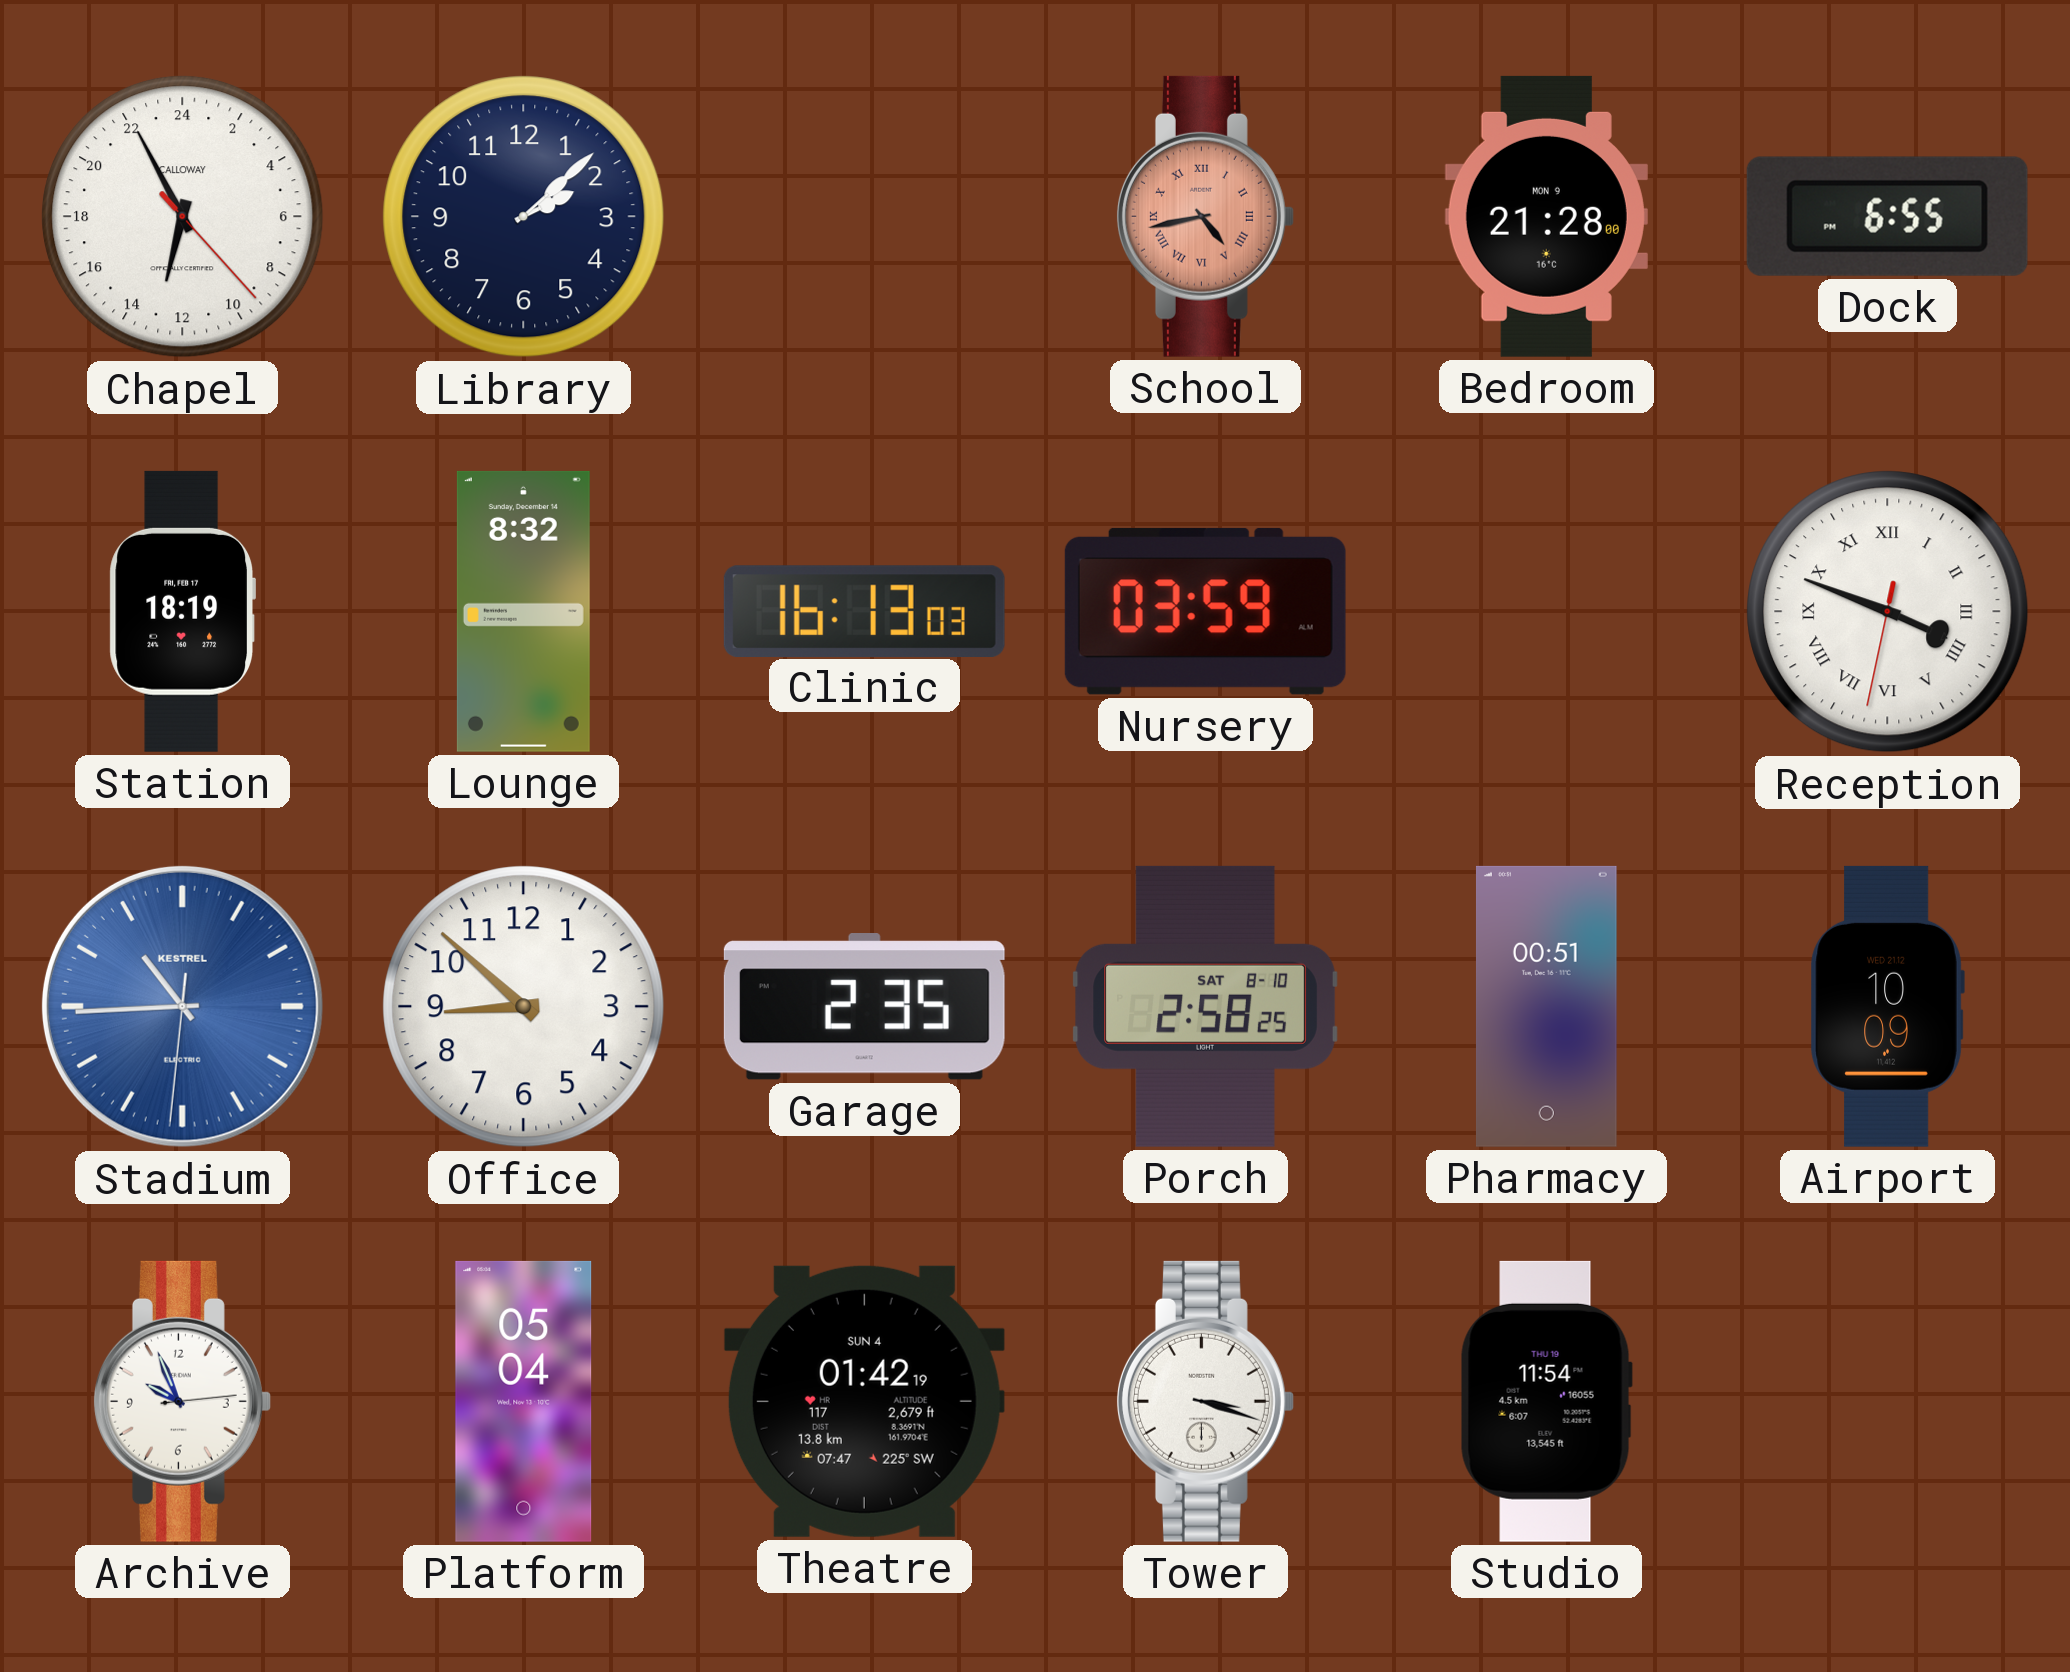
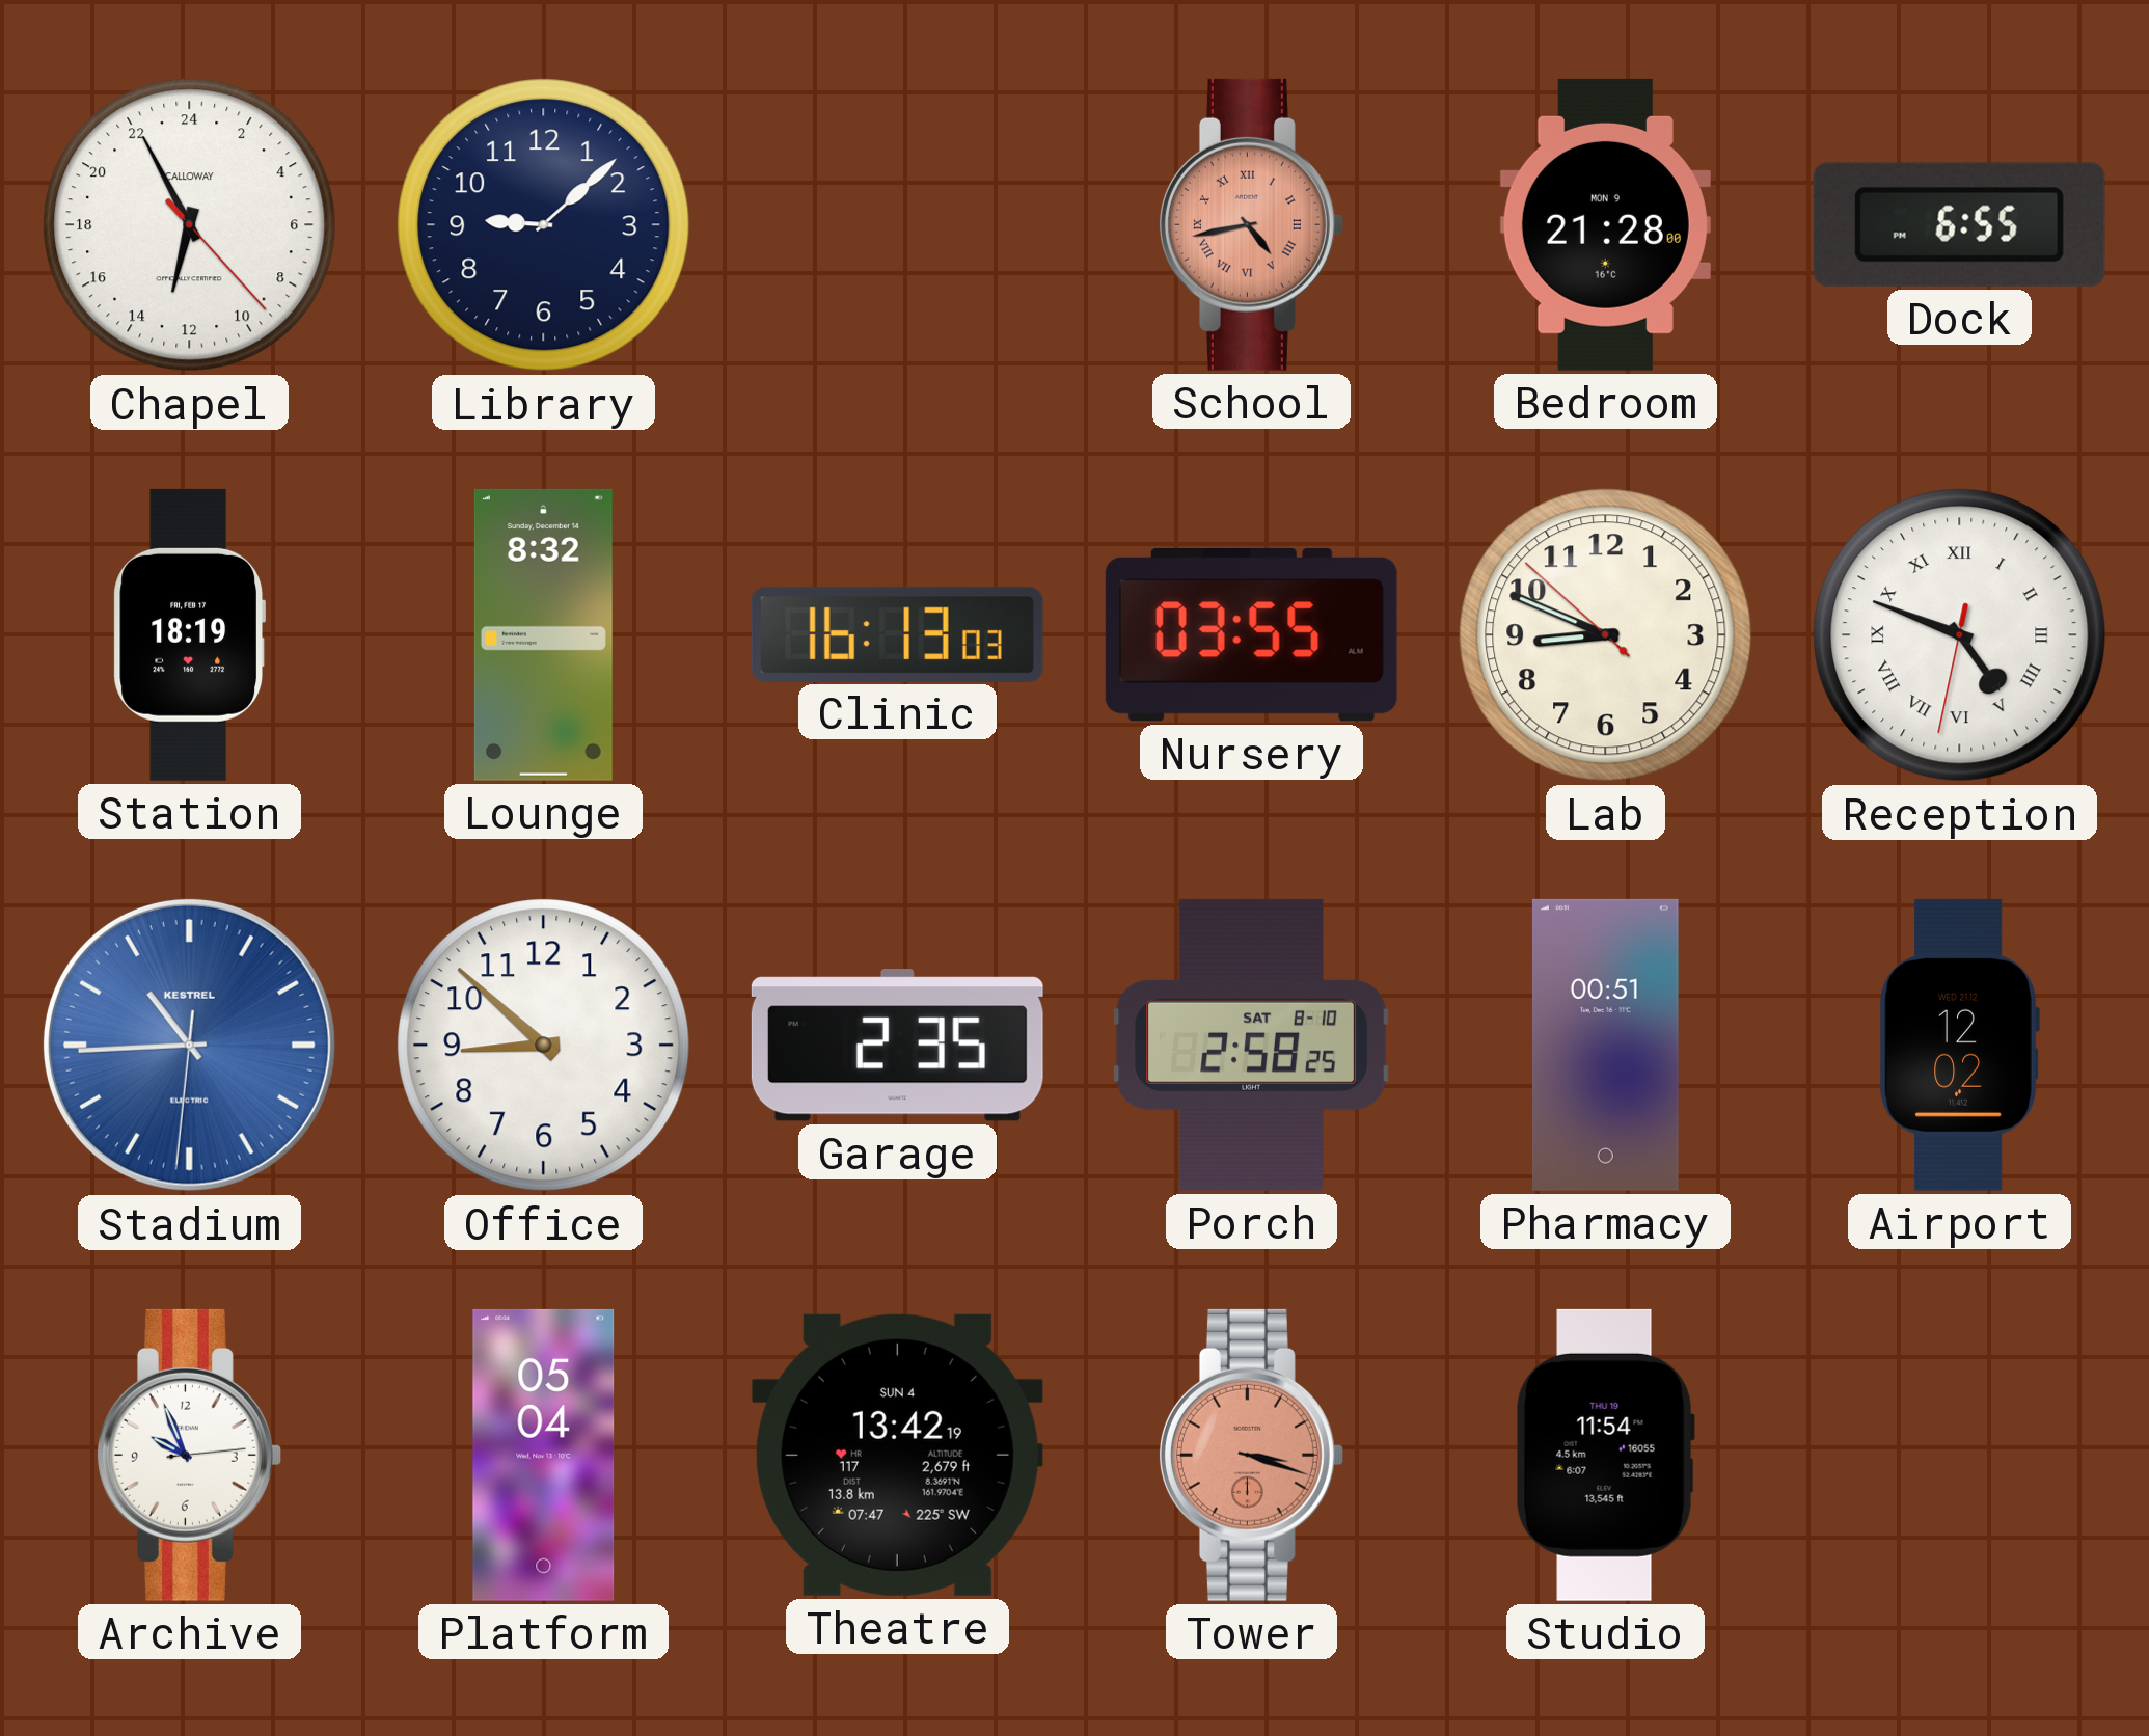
Library: 2:08 -> 9:08 (544, 225)
Nursery: 03:59 -> 03:55 (1251, 634)
Lab: none -> 8:48 (1606, 635)
Reception: 3:48 -> 4:48 (1960, 635)
Airport: 10:09 -> 12:02 (1959, 1045)
Theatre: 01:42 -> 13:42 (897, 1455)
Tower dial: white -> salmon (1251, 1455)
